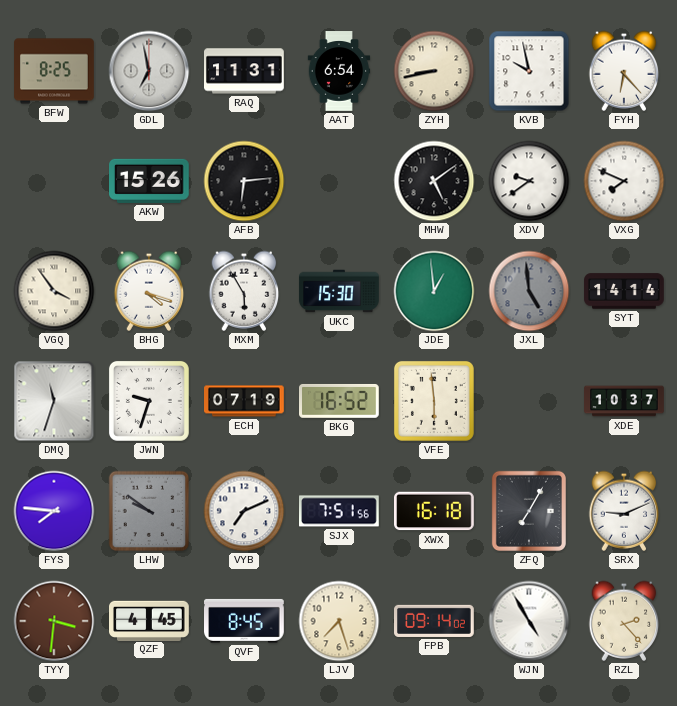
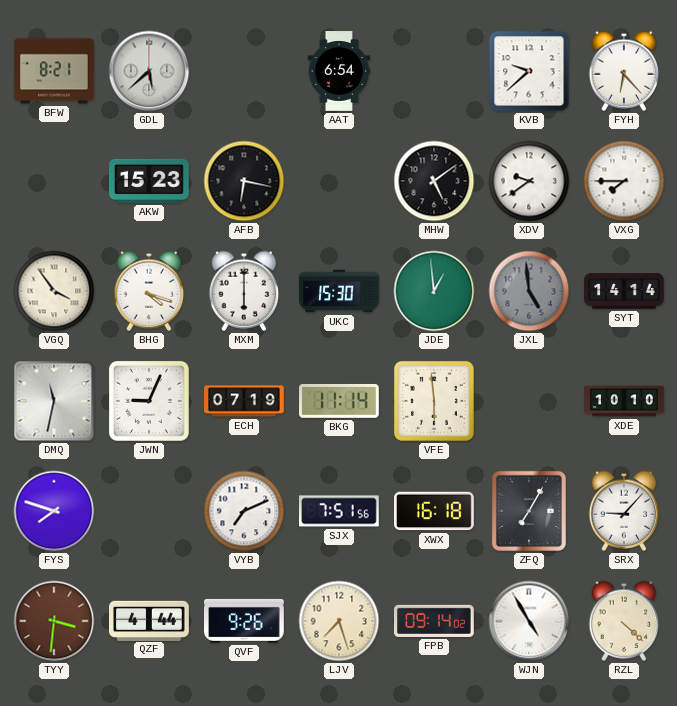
BFW: 8:25 -> 8:21 (54, 71)
GDL: 6:58 -> 5:38 (149, 71)
RAQ: 11:31 -> none (245, 71)
ZYH: 8:43 -> none (434, 71)
KVB: 9:58 -> 9:38 (529, 71)
AKW: 15:26 -> 15:23 (150, 181)
AFB: 6:14 -> 6:17 (244, 181)
VXG: 7:49 -> 7:45 (624, 181)
MXM: 5:55 -> 6:00 (244, 291)
DMQ: 11:33 -> 11:32 (54, 401)
JWN: 9:33 -> 9:04 (149, 401)
BKG: 16:52 -> 11:14 (340, 401)
XDE: 10:37 -> 10:10 (624, 401)
FYS: 7:46 -> 7:48 (54, 511)
LHW: 9:51 -> none (149, 511)
SRX: 9:11 -> 9:07 (624, 511)
QZF: 4:45 -> 4:44 (150, 620)
QVF: 8:45 -> 9:26 (245, 621)
RZL: 2:23 -> 4:22 (624, 621)
